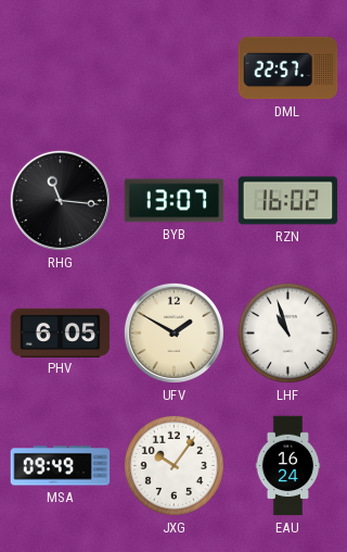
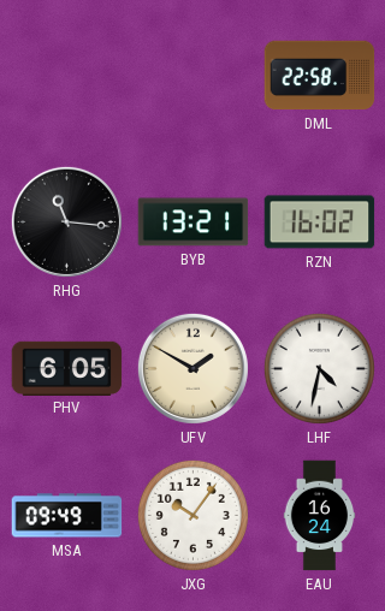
DML: 22:57 -> 22:58 (320, 76)
BYB: 13:07 -> 13:21 (194, 223)
LHF: 10:57 -> 4:32 (319, 368)
